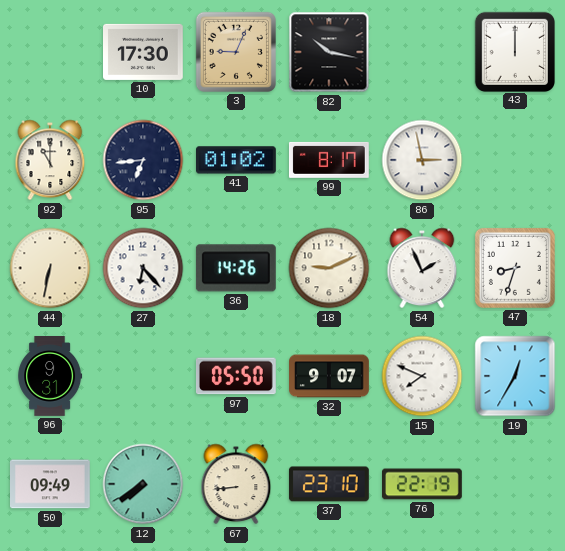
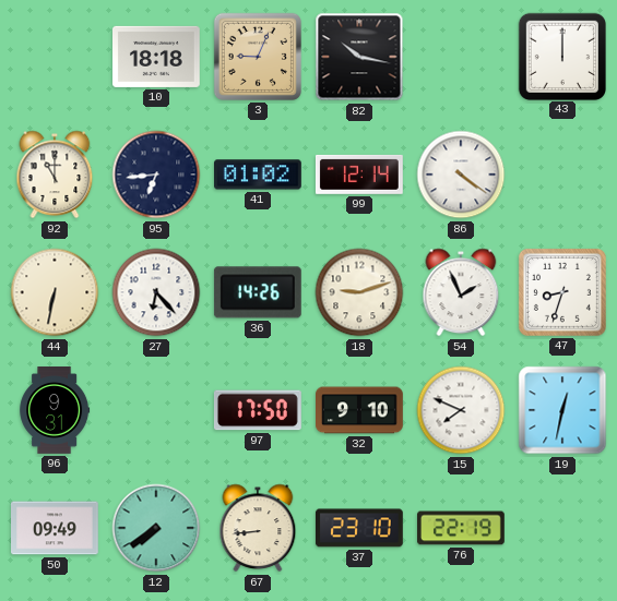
10: 17:30 -> 18:18 (157, 57)
99: 8:17 -> 12:14 (359, 175)
86: 2:58 -> 4:21 (461, 175)
18: 9:11 -> 9:12 (359, 292)
97: 05:50 -> 17:50 (258, 410)
32: 9:07 -> 9:10 (360, 410)
19: 12:35 -> 12:32 (562, 410)
